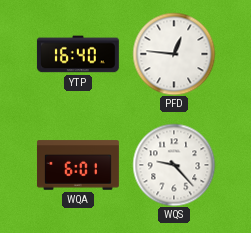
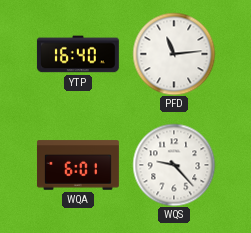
PFD: 12:46 -> 11:14 (174, 54)
